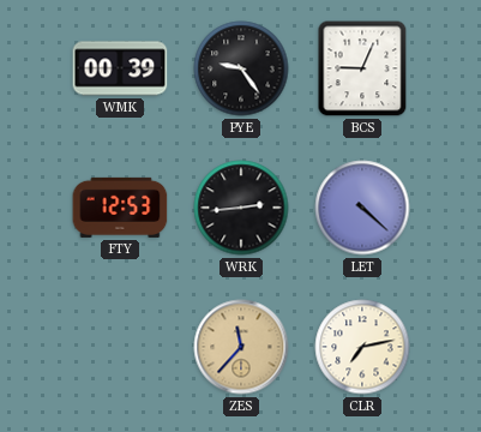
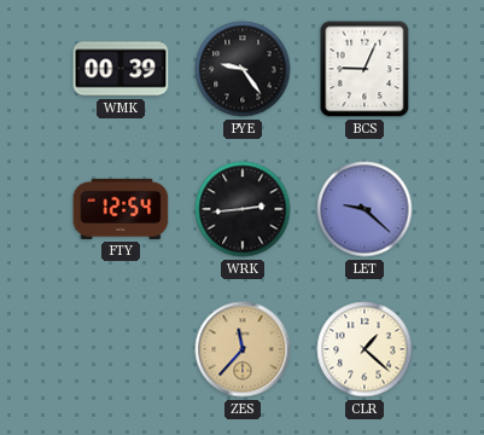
FTY: 12:53 -> 12:54 (121, 209)
LET: 4:22 -> 9:22 (365, 209)
CLR: 7:13 -> 1:22 (365, 349)
